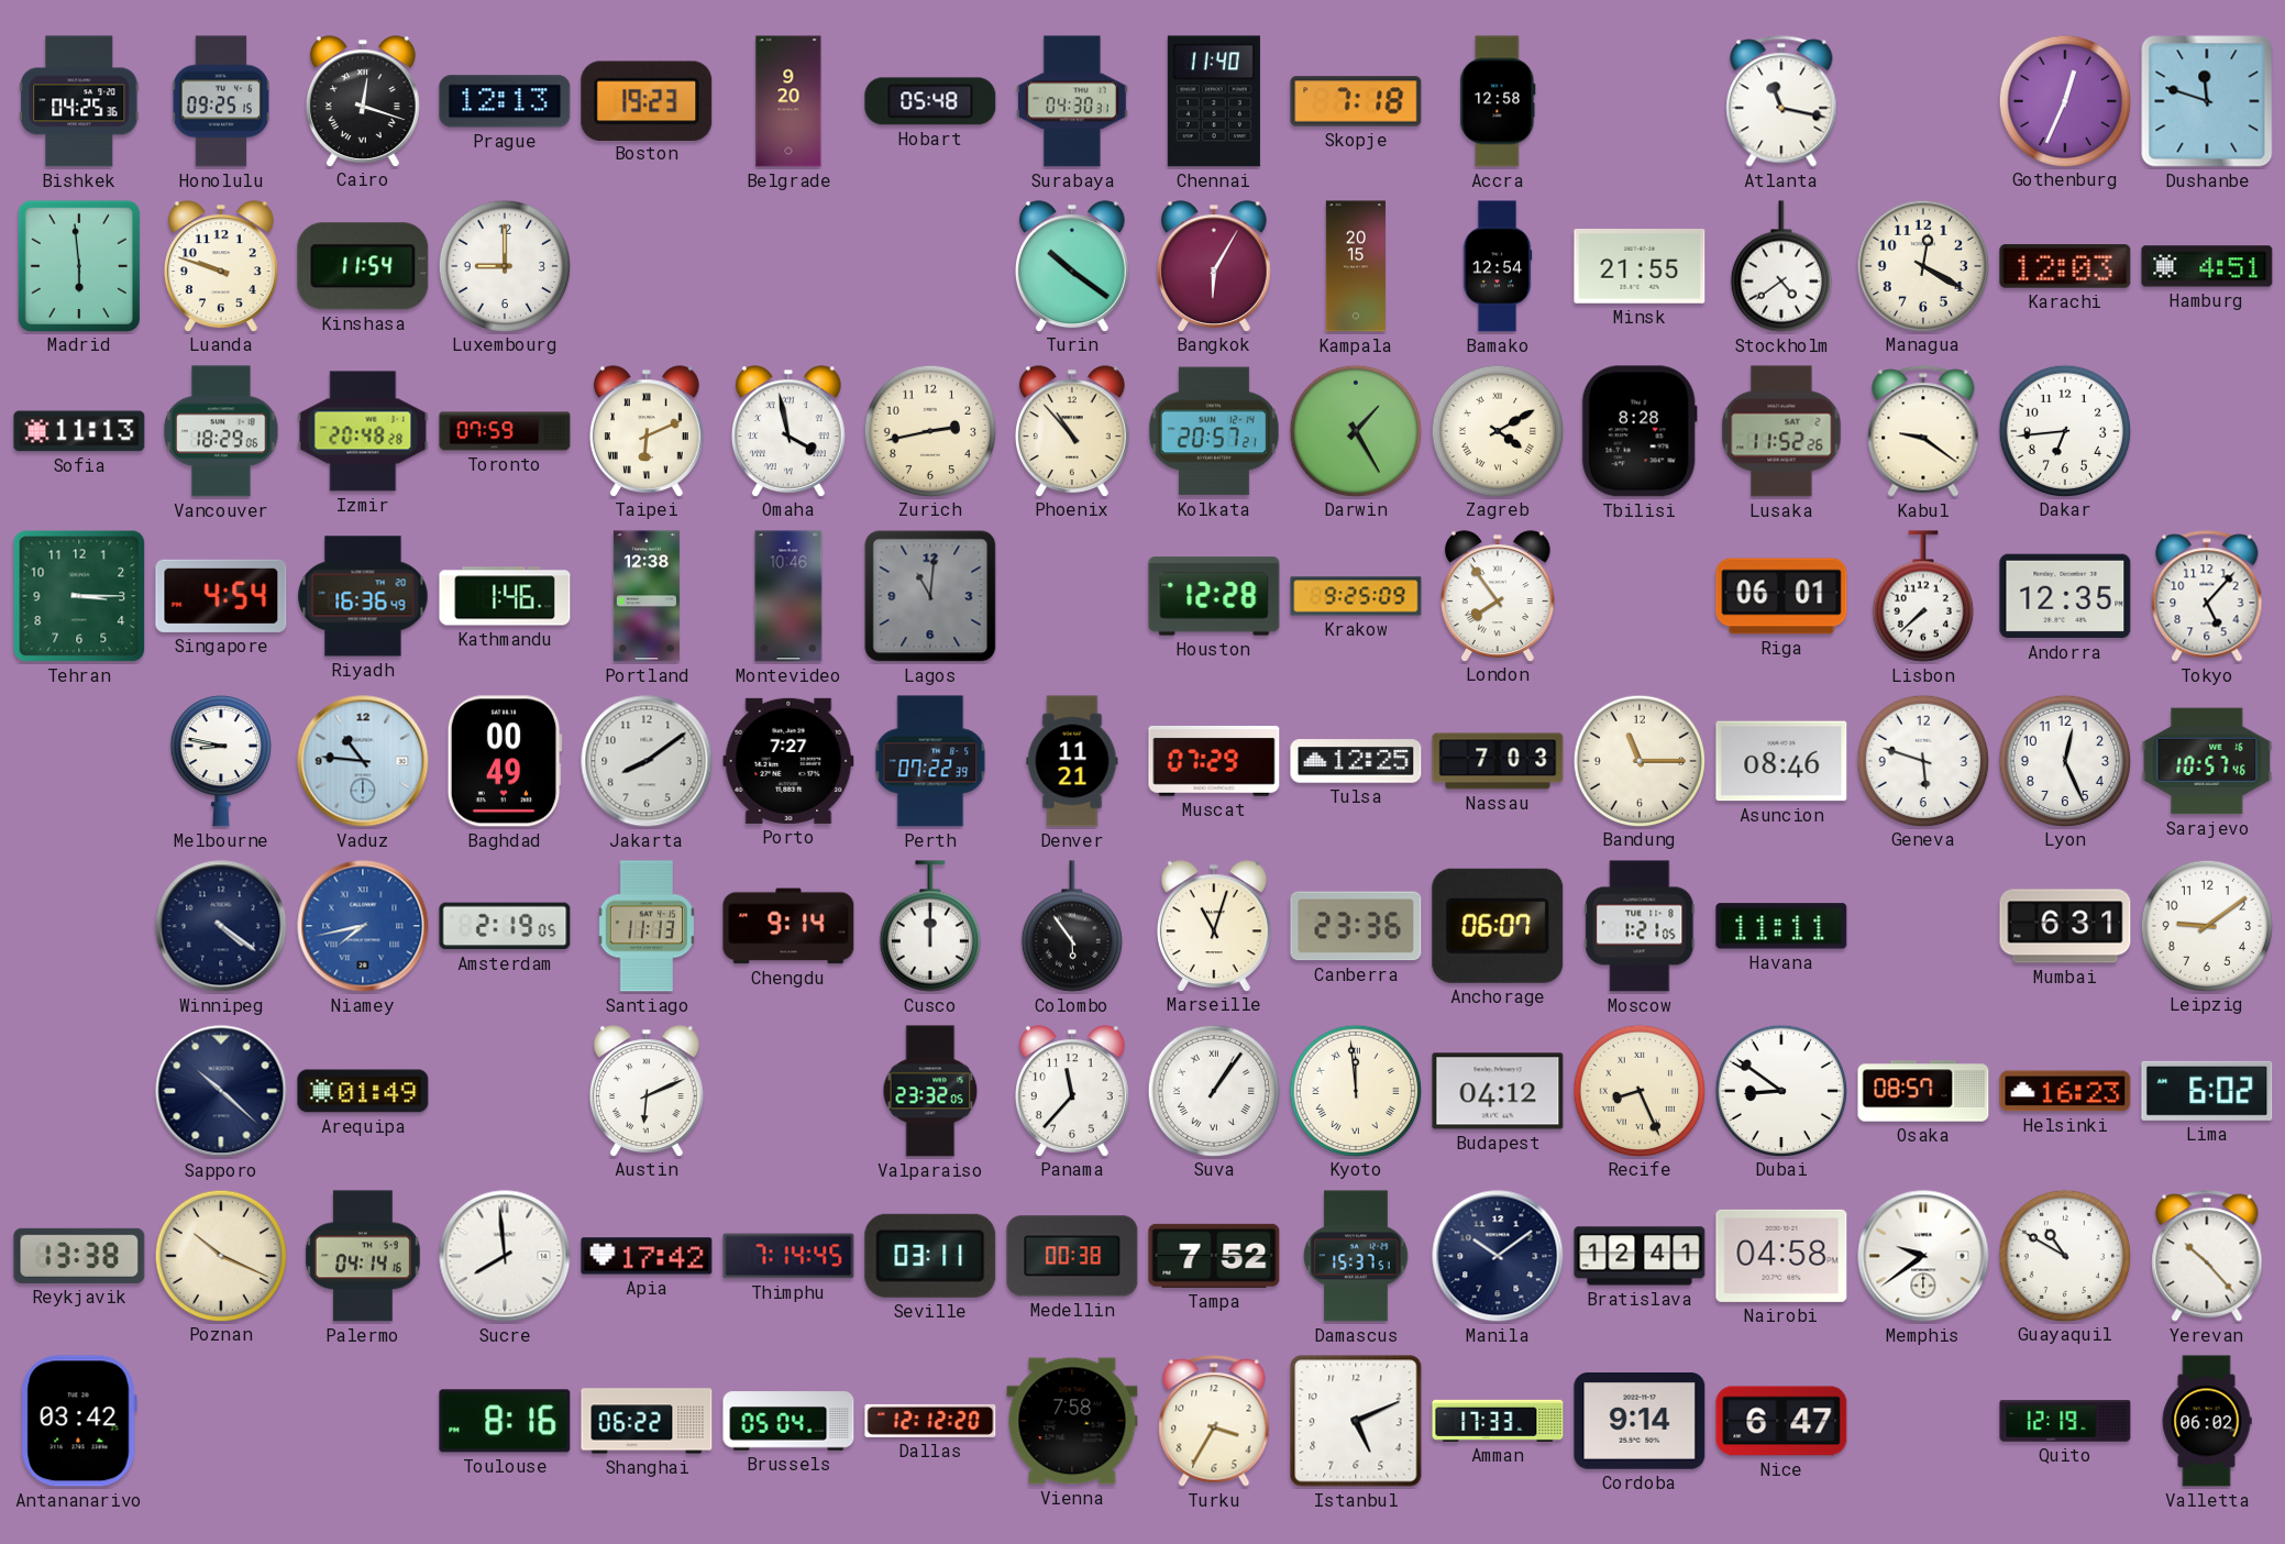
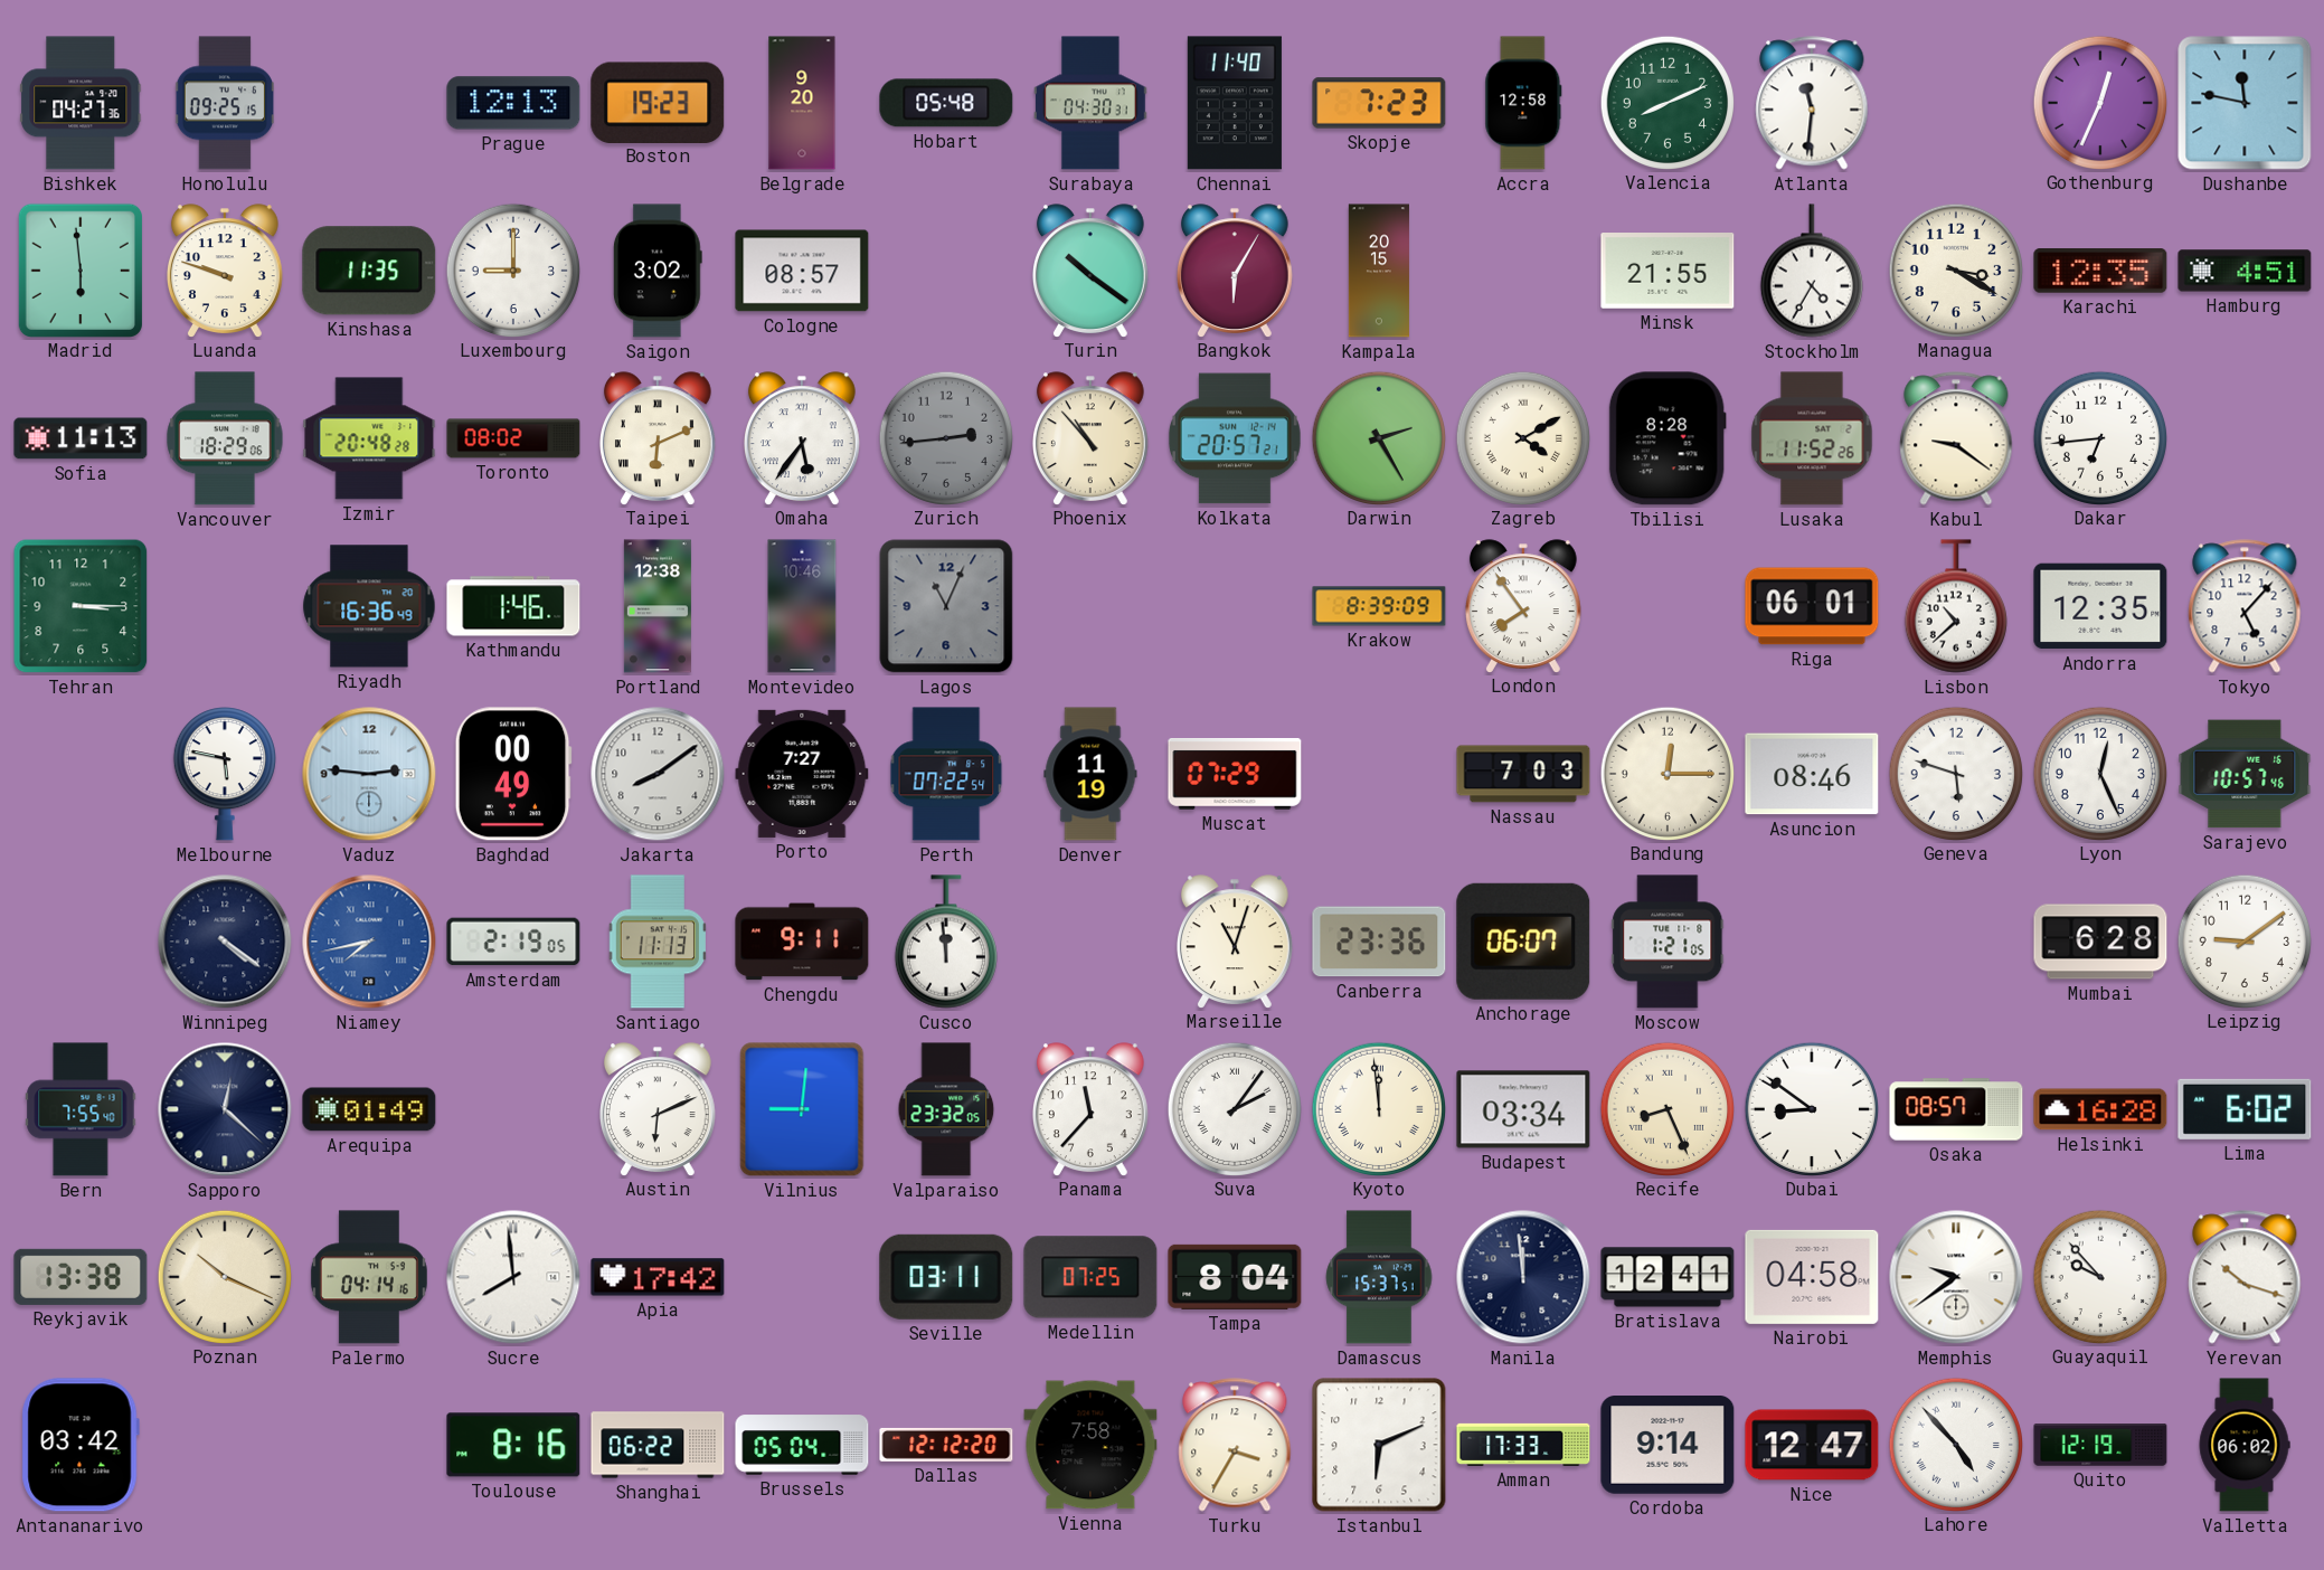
Bishkek: 04:25 -> 04:27 (81, 103)
Cairo: 12:18 -> none (363, 101)
Skopje: 7:18 -> 7:23 (1379, 103)
Valencia: none -> 8:11 (1666, 102)
Atlanta: 11:17 -> 11:31 (1812, 103)
Dushanbe: 11:48 -> 11:47 (2245, 103)
Kinshasa: 11:54 -> 11:35 (369, 271)
Saigon: none -> 3:02 (658, 271)
Cologne: none -> 08:57 (802, 271)
Bamako: 12:54 -> none (1498, 266)
Stockholm: 4:39 -> 4:35 (1812, 271)
Managua: 12:20 -> 3:20 (1955, 269)
Karachi: 12:03 -> 12:35 (2100, 271)
Toronto: 07:59 -> 08:02 (513, 438)
Omaha: 3:58 -> 5:36 (802, 438)
Zurich: 2:43 -> 2:44 (945, 437)
Zurich dial: cream -> grey (945, 437)
Darwin: 1:25 -> 2:25 (1378, 437)
Singapore: 4:54 -> none (221, 596)
Lagos: 11:01 -> 11:04 (946, 606)
Houston: 12:28 -> none (1214, 596)
Krakow: 9:25 -> 8:39 (1379, 606)
Lisbon: 7:38 -> 10:38 (1956, 606)
Melbourne: 8:47 -> 5:47 (225, 774)
Vaduz: 10:46 -> 2:46 (369, 774)
Perth: 07:22:39 -> 07:22:54 (946, 774)
Denver: 11:21 -> 11:19 (1090, 774)
Tulsa: 12:25 -> none (1356, 761)
Bandung: 11:15 -> 12:15 (1666, 773)
Chengdu: 9:14 -> 9:11 (802, 942)
Cusco: 12:00 -> 11:59 (946, 942)
Colombo: 5:54 -> none (1072, 926)
Havana: 11:11 -> none (1781, 926)
Mumbai: 6:31 -> 6:28 (2100, 942)
Bern: none -> 7:55 (81, 1109)
Sapporo: 10:22 -> 12:22 (225, 1109)
Vilnius: none -> 9:01 (802, 1109)
Suva: 1:06 -> 2:06 (1234, 1108)
Budapest: 04:12 -> 03:34 (1523, 1109)
Helsinki: 16:23 -> 16:28 (2100, 1109)
Thimphu: 7:14 -> none (788, 1256)
Medellin: 00:38 -> 07:25 (1090, 1277)
Tampa: 7:52 -> 8:04 (1235, 1277)
Manila: 10:09 -> 11:59 (1523, 1277)
Guayaquil: 10:50 -> 9:53 (2099, 1276)
Yerevan: 10:23 -> 10:18 (2245, 1277)
Istanbul: 5:11 -> 6:11 (1379, 1445)
Nice: 6:47 -> 12:47 (1812, 1445)
Lahore: none -> 4:53 (1955, 1444)
